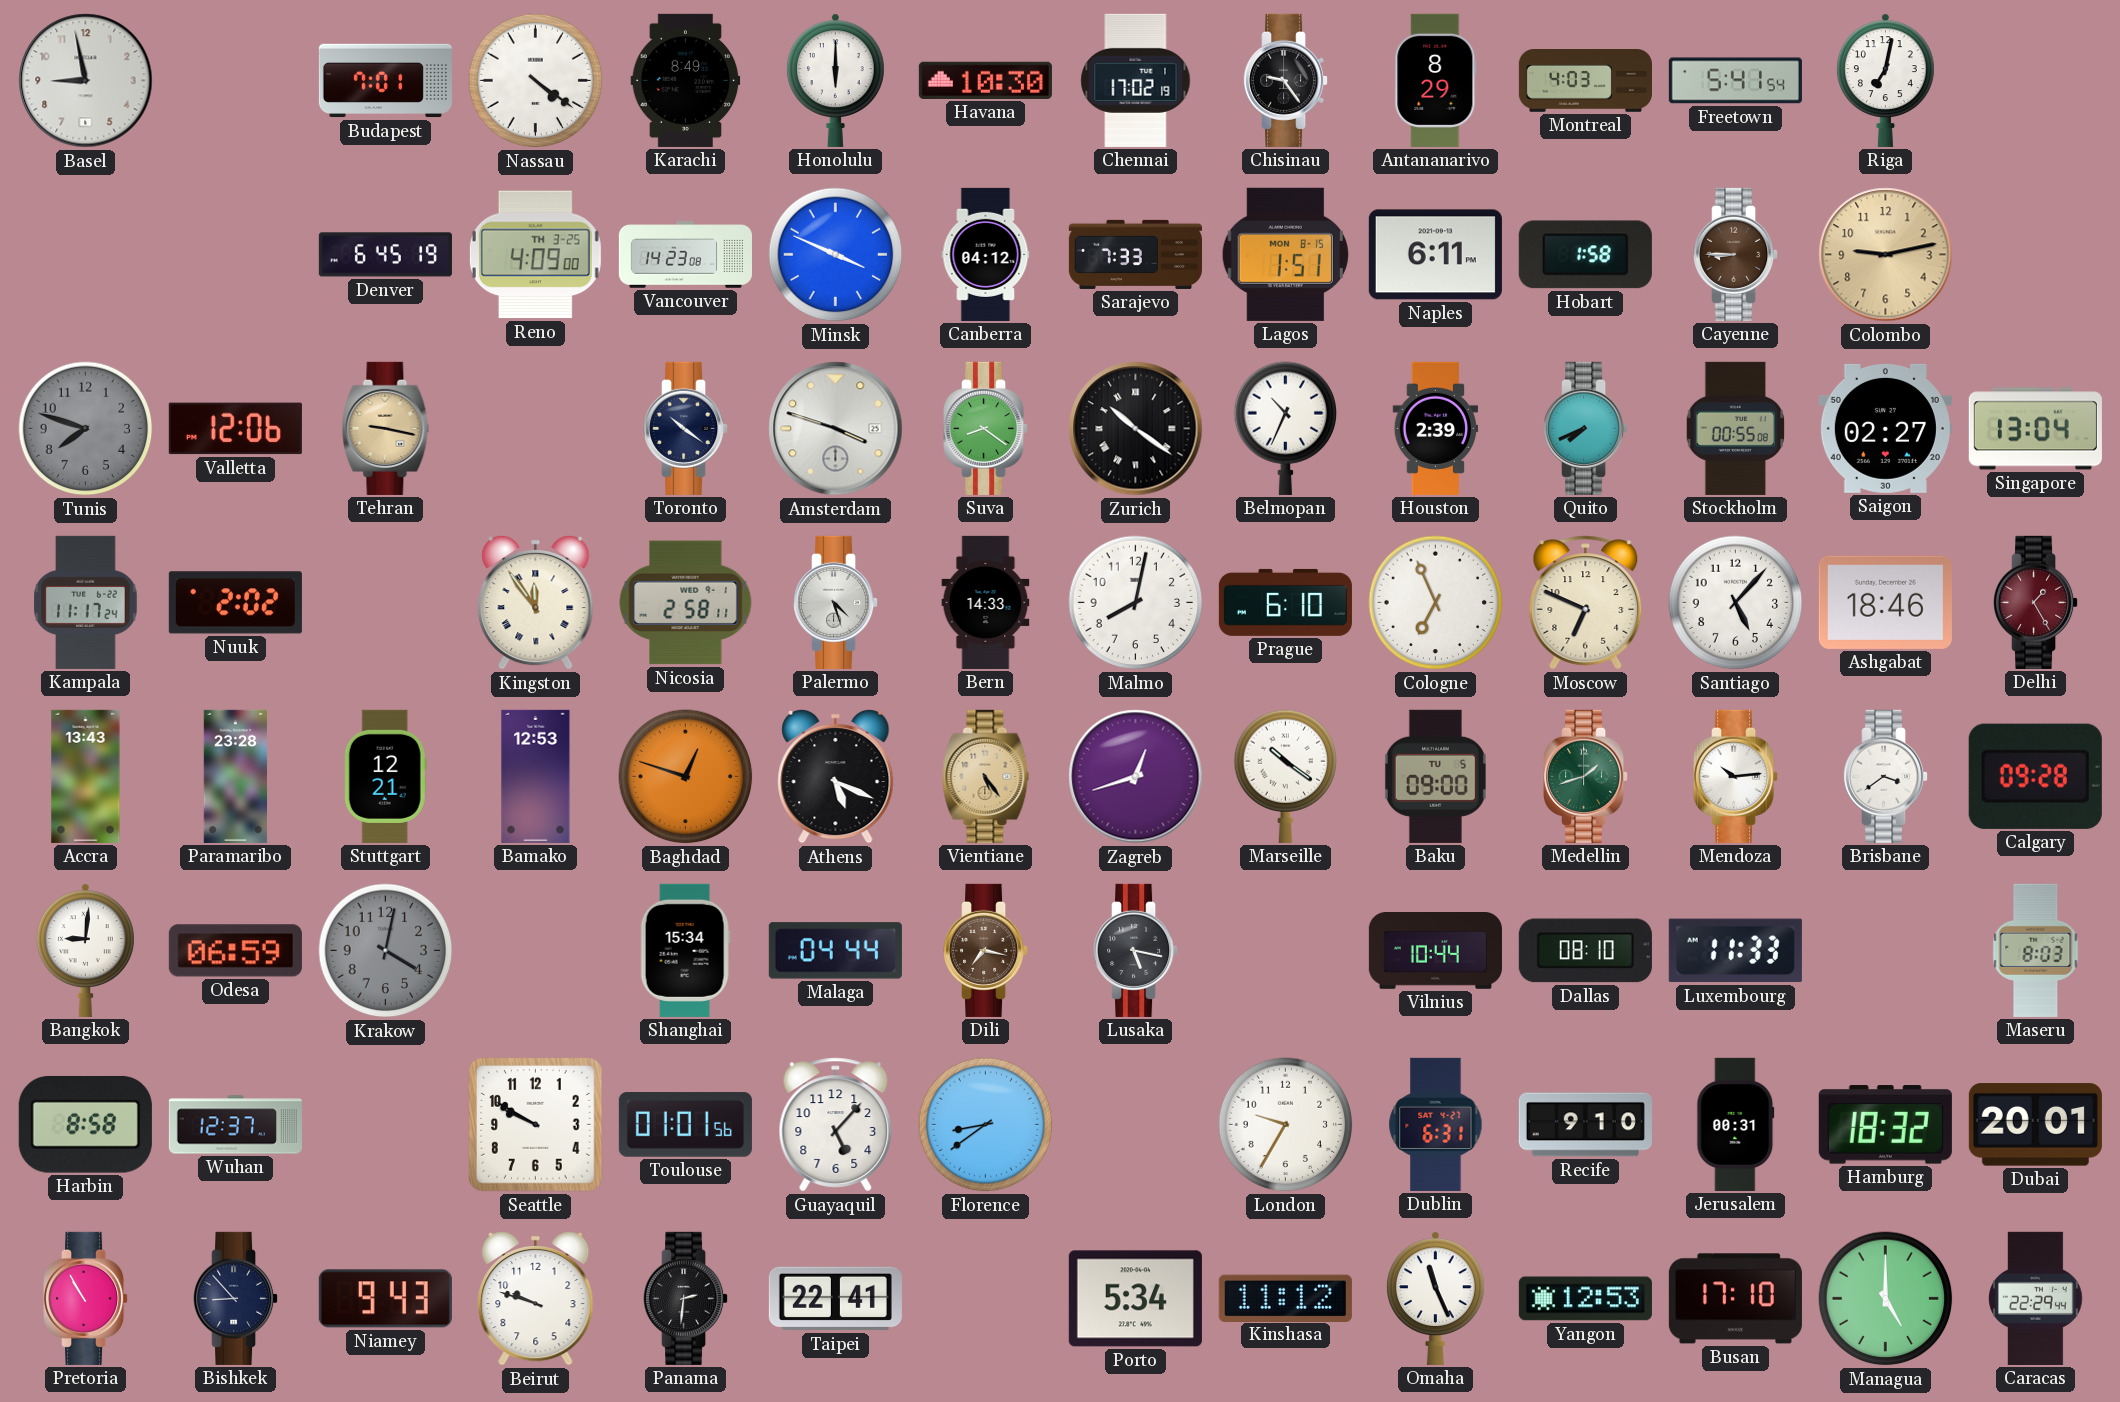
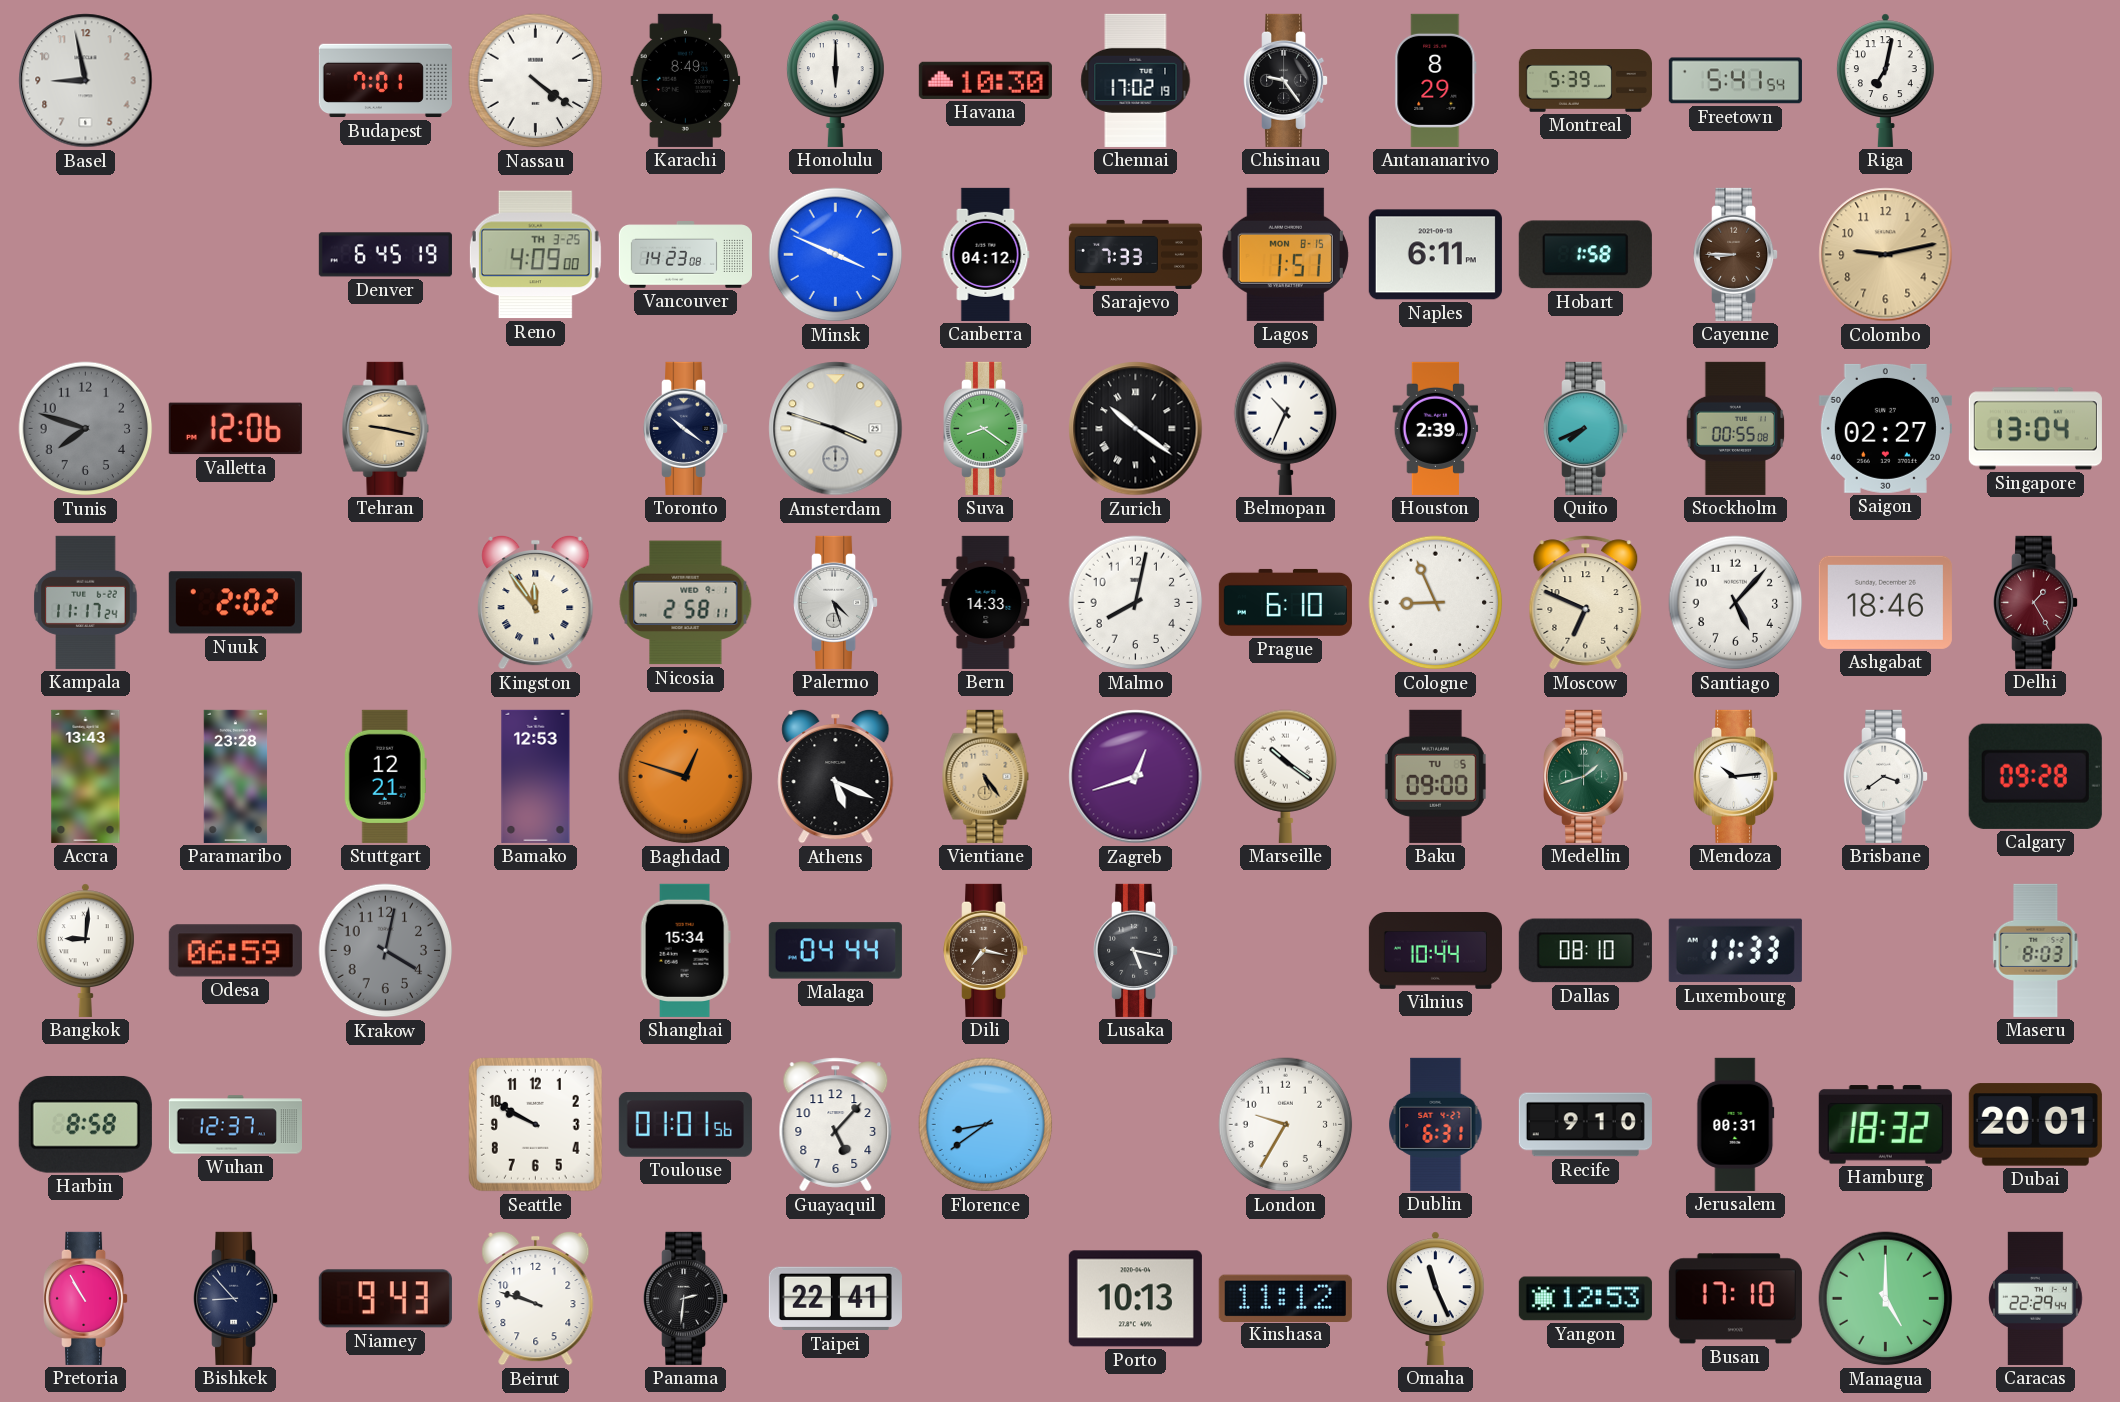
Montreal: 4:03 -> 5:39 (1585, 81)
Cologne: 6:56 -> 8:56 (1436, 603)
Porto: 5:34 -> 10:13 (1135, 1299)
